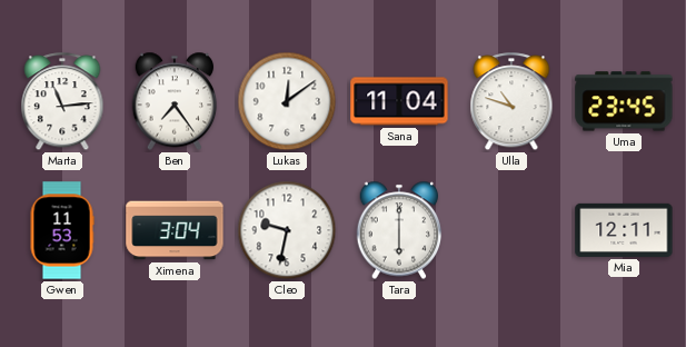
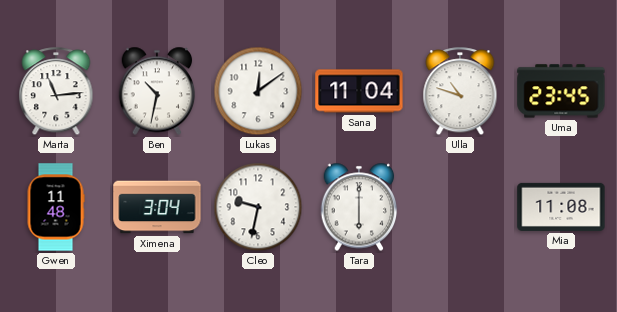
Ben: 7:24 -> 10:32 (157, 91)
Gwen: 11:53 -> 11:48 (56, 207)
Mia: 12:11 -> 11:08 (561, 207)
